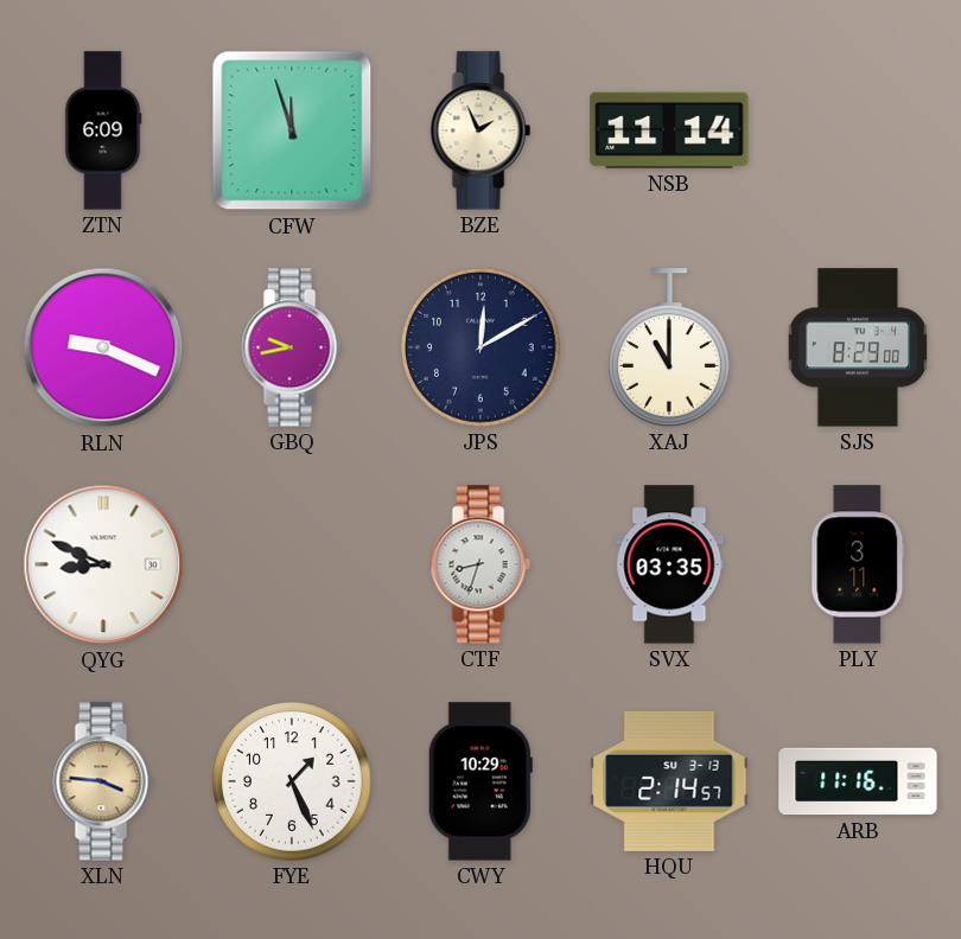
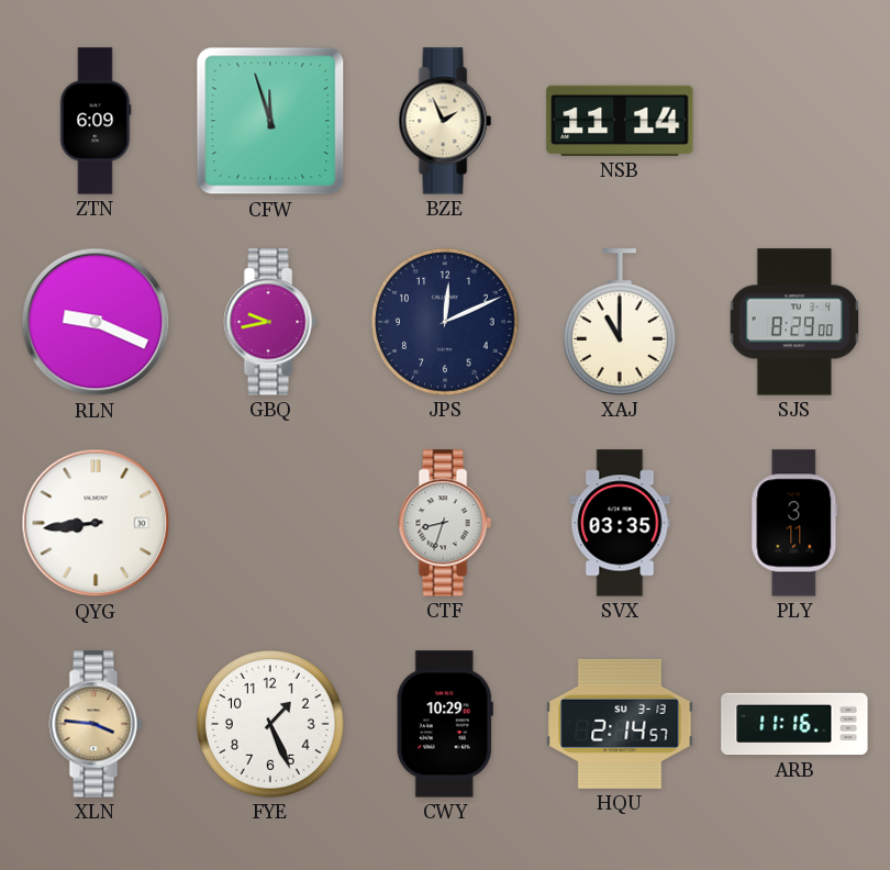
JPS: 12:10 -> 12:11 (446, 323)
QYG: 8:49 -> 8:44 (96, 523)
